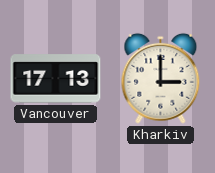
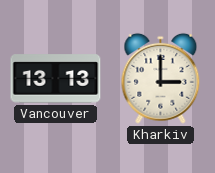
Vancouver: 17:13 -> 13:13 (56, 79)
